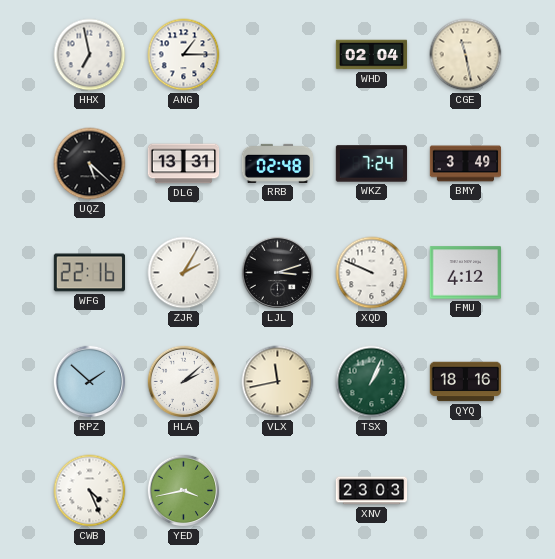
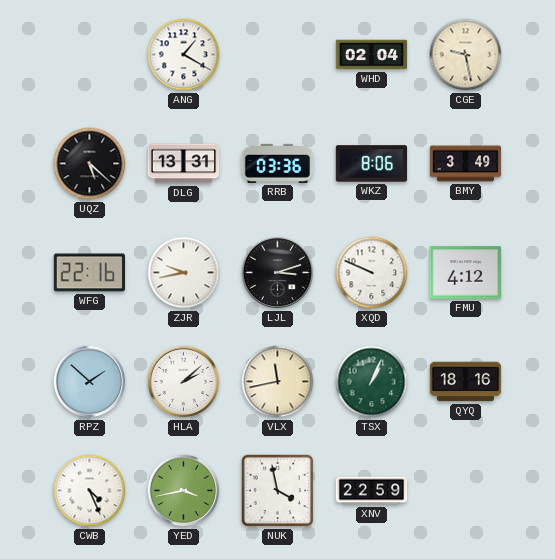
HHX: 6:58 -> none (90, 55)
ANG: 1:15 -> 1:20 (184, 55)
CGE: 11:28 -> 9:28 (466, 55)
RRB: 02:48 -> 03:36 (278, 163)
WKZ: 7:24 -> 8:06 (372, 164)
ZJR: 2:05 -> 9:43 (184, 273)
NUK: none -> 3:58 (278, 491)
XNV: 23:03 -> 22:59 (372, 491)
